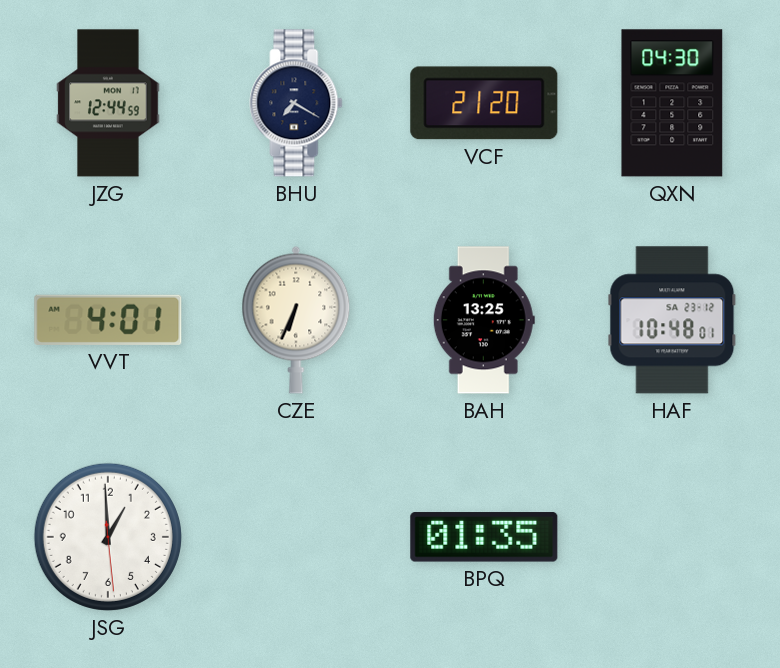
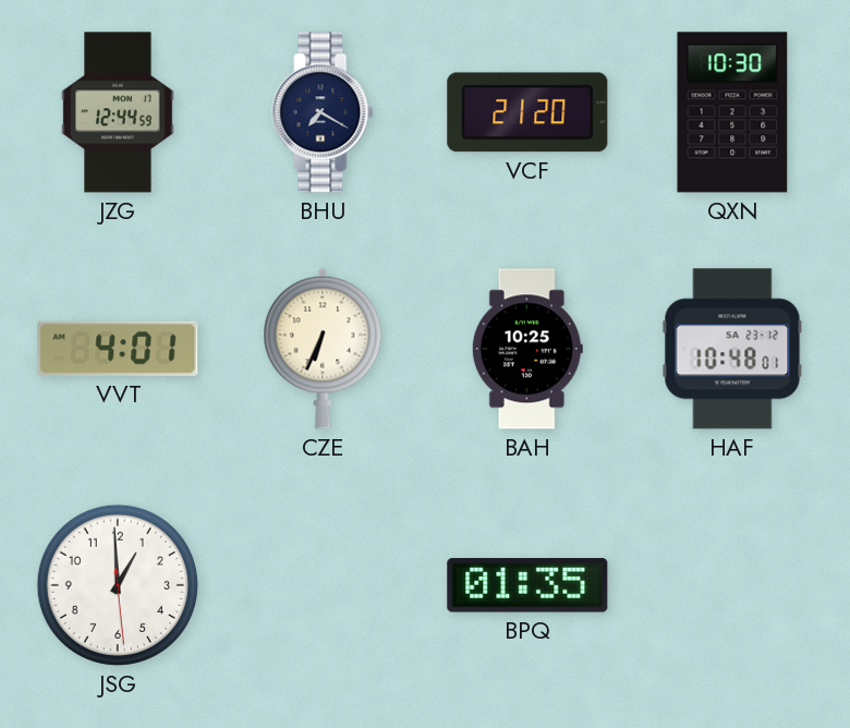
QXN: 04:30 -> 10:30 (732, 112)
BAH: 13:25 -> 10:25 (527, 349)
